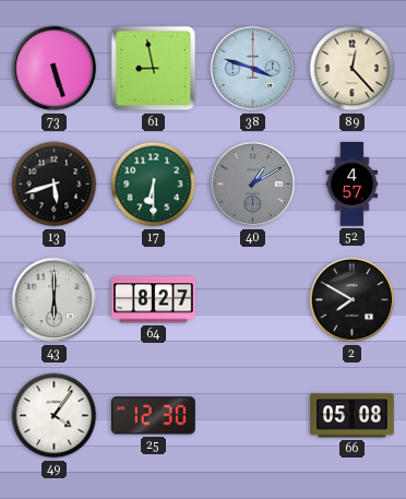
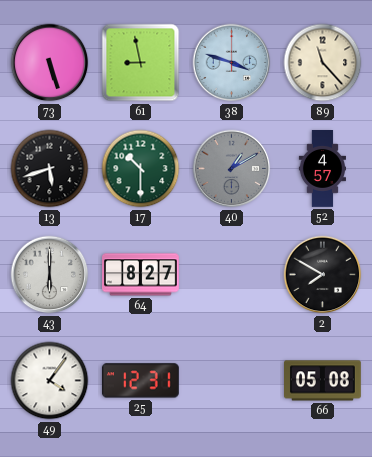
89: 12:23 -> 11:23 (323, 63)
17: 6:30 -> 10:30 (141, 169)
25: 12:30 -> 12:31 (140, 381)
